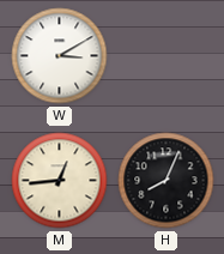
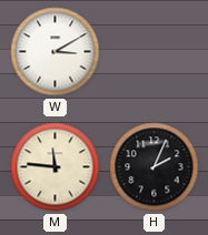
M: 12:44 -> 11:46 (56, 167)
H: 8:04 -> 2:04 (155, 167)
